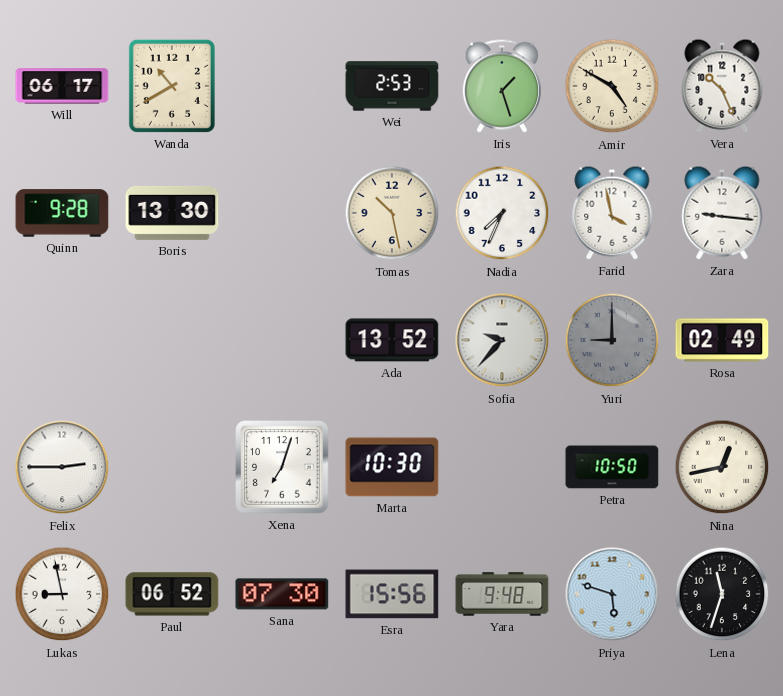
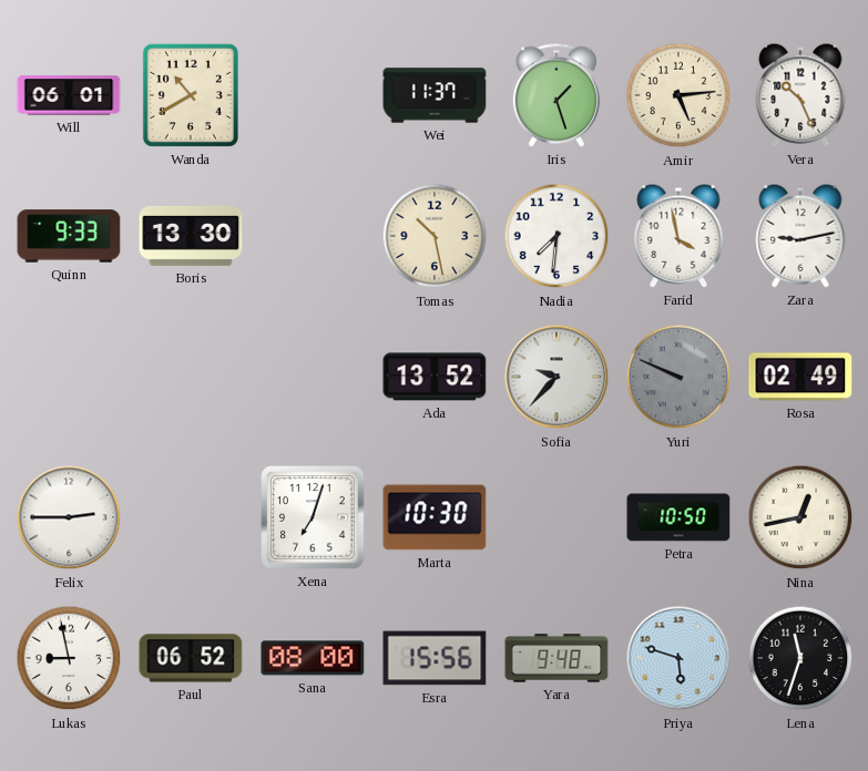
Will: 06:17 -> 06:01 (69, 95)
Wei: 2:53 -> 11:37 (435, 95)
Amir: 4:50 -> 5:14 (678, 95)
Quinn: 9:28 -> 9:33 (69, 236)
Nadia: 7:34 -> 7:31 (556, 236)
Zara: 9:16 -> 9:13 (800, 236)
Yuri: 9:00 -> 9:49 (678, 377)
Sana: 07:30 -> 08:00 (313, 658)
